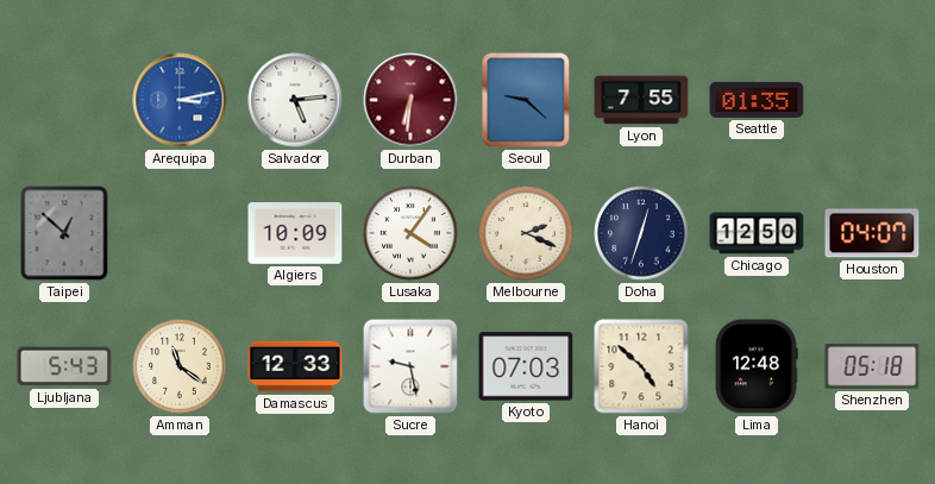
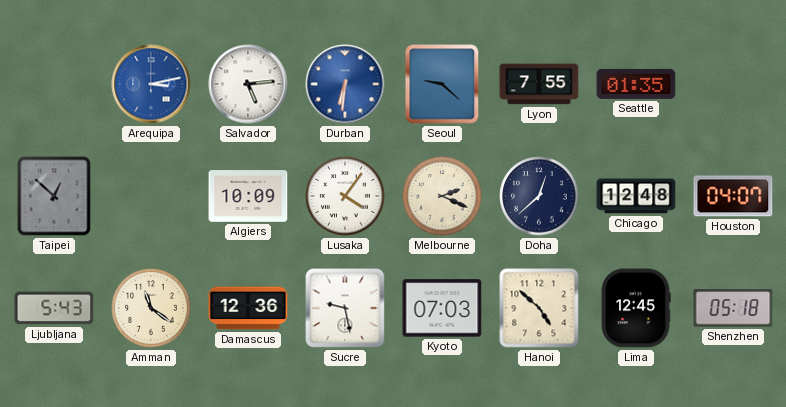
Durban dial: burgundy -> blue (345, 84)
Doha: 12:33 -> 12:38 (539, 196)
Chicago: 12:50 -> 12:48 (636, 196)
Damascus: 12:33 -> 12:36 (248, 308)
Lima: 12:48 -> 12:45 (636, 308)
